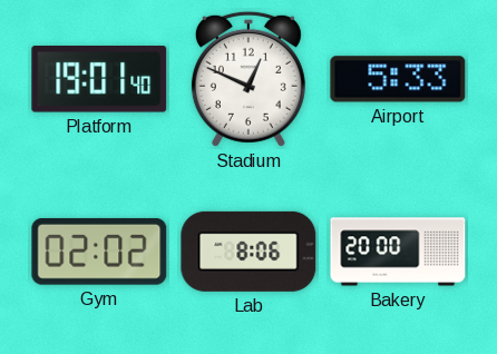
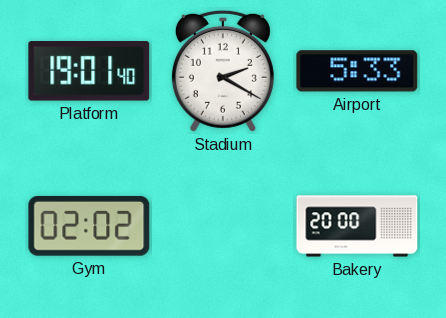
Stadium: 12:49 -> 2:20 (223, 71)
Lab: 8:06 -> none (248, 252)
